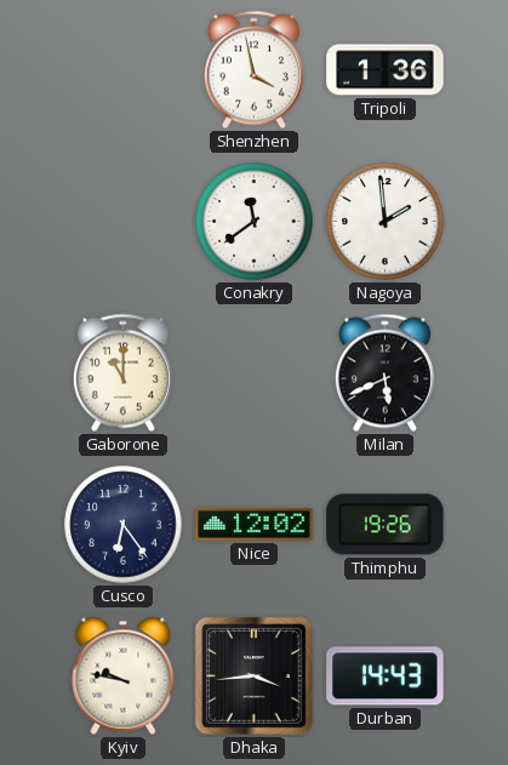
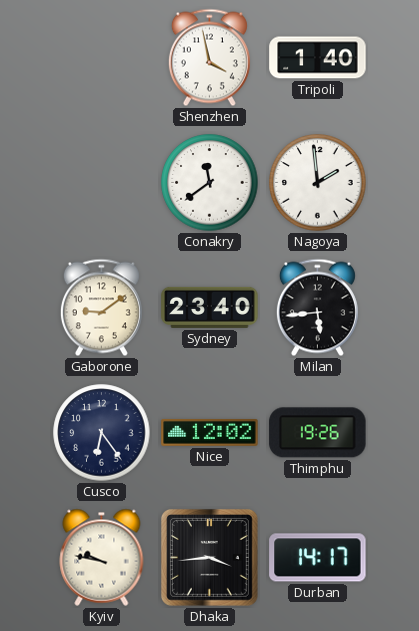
Tripoli: 1:36 -> 1:40 (318, 58)
Gaborone: 11:00 -> 9:09 (101, 308)
Sydney: none -> 23:40 (210, 307)
Milan: 5:41 -> 5:44 (317, 308)
Durban: 14:43 -> 14:17 (318, 558)
